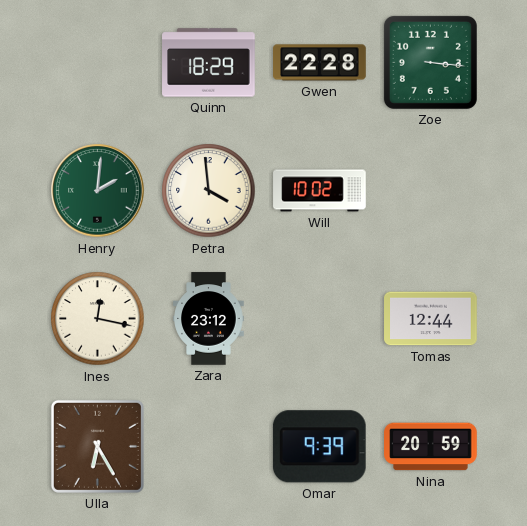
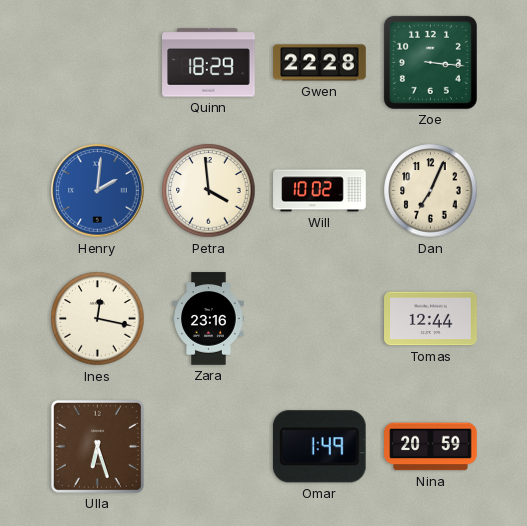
Henry dial: green -> blue (98, 191)
Dan: none -> 7:04 (431, 191)
Zara: 23:12 -> 23:16 (209, 319)
Ulla: 6:25 -> 6:27 (97, 446)
Omar: 9:39 -> 1:49 (319, 447)
